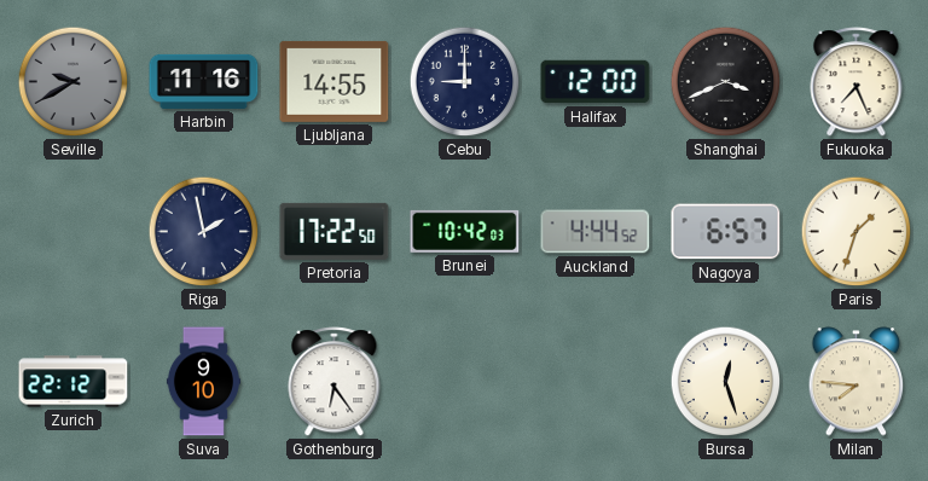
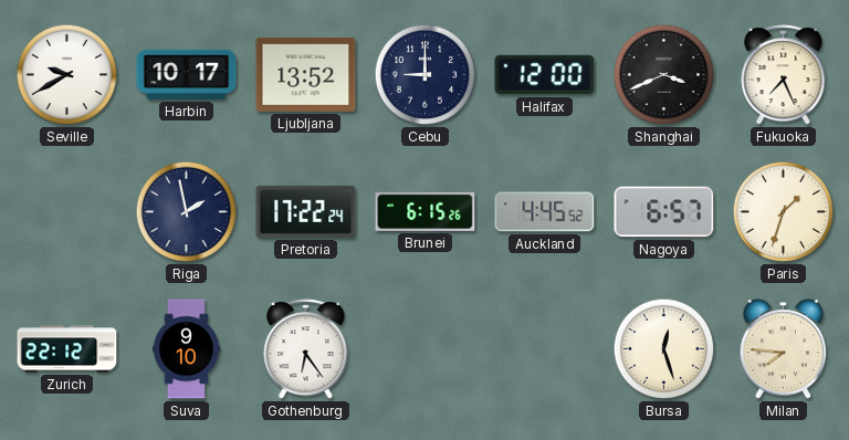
Seville dial: grey -> white (67, 75)
Harbin: 11:16 -> 10:17 (187, 74)
Ljubljana: 14:55 -> 13:52 (306, 74)
Pretoria: 17:22:50 -> 17:22:24 (306, 211)
Brunei: 10:42 -> 6:15 (426, 211)
Auckland: 4:44 -> 4:45 (545, 212)
